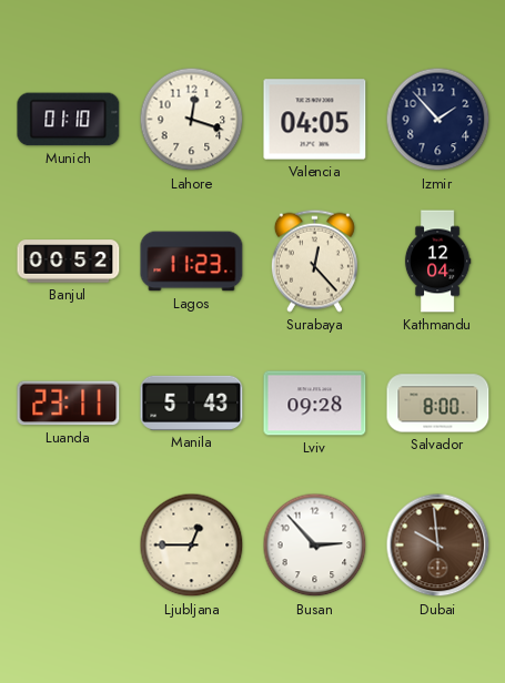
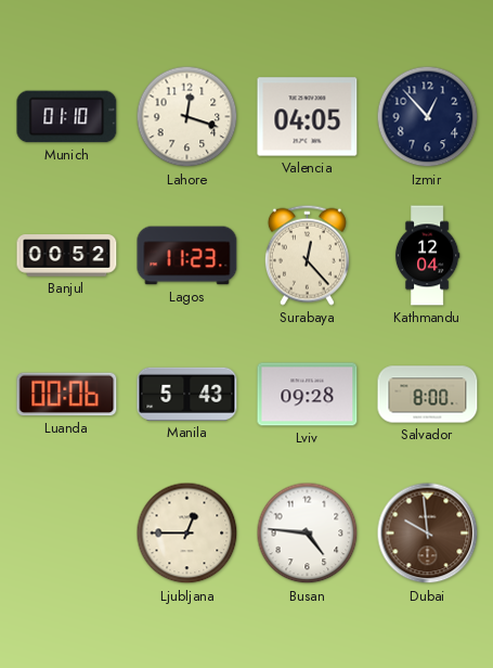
Izmir: 1:53 -> 12:53 (428, 117)
Luanda: 23:11 -> 00:06 (67, 395)
Busan: 2:53 -> 4:46 (308, 534)
